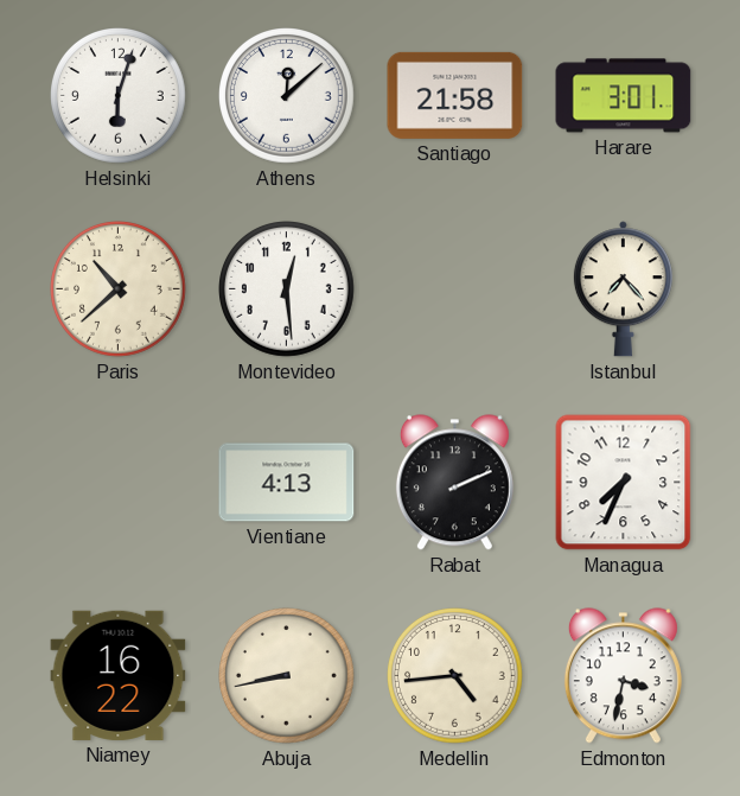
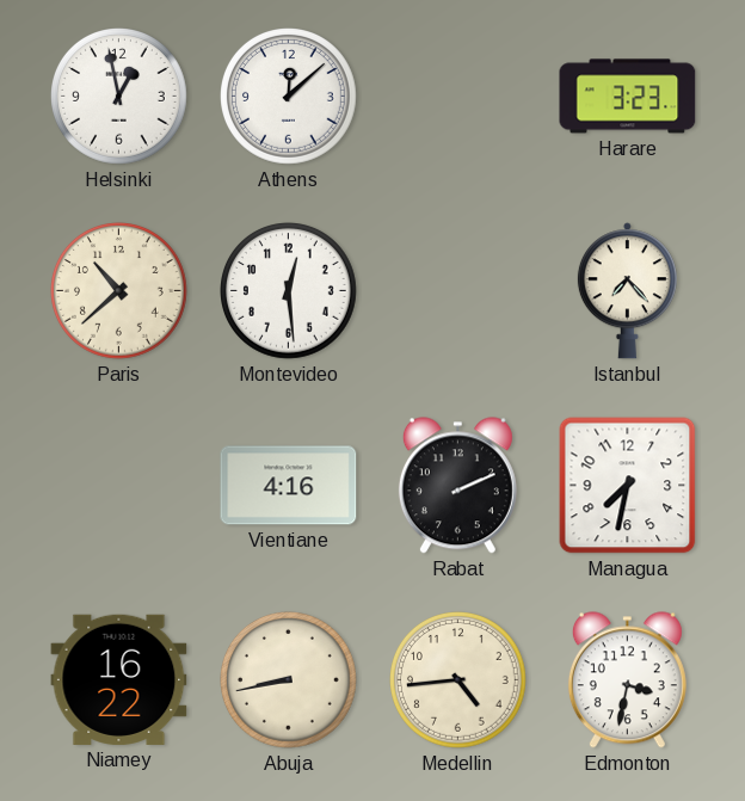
Helsinki: 6:03 -> 12:58 (119, 97)
Santiago: 21:58 -> none (455, 95)
Harare: 3:01 -> 3:23 (628, 97)
Vientiane: 4:13 -> 4:16 (289, 486)
Managua: 7:34 -> 7:32 (628, 486)
